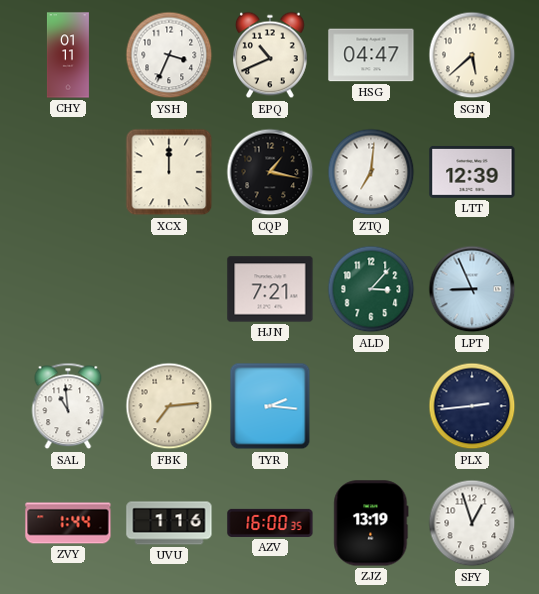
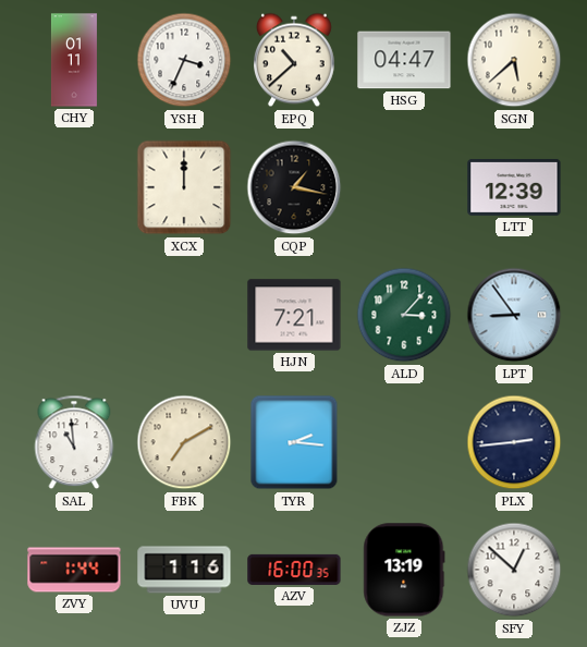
EPQ: 10:41 -> 10:38 (295, 60)
ZTQ: 7:01 -> none (371, 172)
LPT: 8:56 -> 8:54 (514, 315)
FBK: 7:14 -> 7:10 (184, 442)
SFY: 12:57 -> 12:52 (514, 570)
